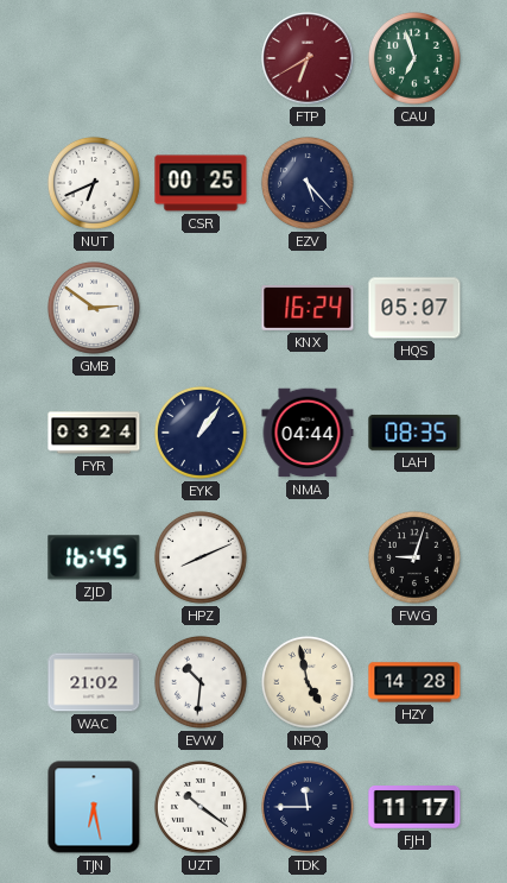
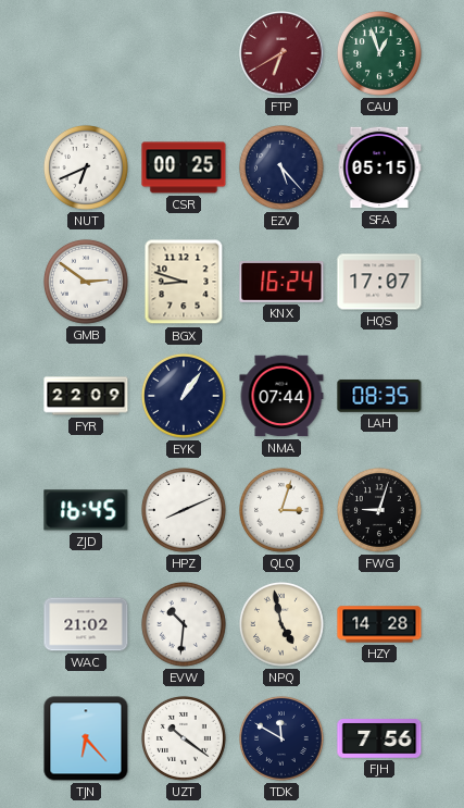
CAU: 6:57 -> 12:57 (379, 53)
SFA: none -> 05:15 (379, 167)
BGX: none -> 8:48 (184, 282)
HQS: 05:07 -> 17:07 (379, 282)
FYR: 03:24 -> 22:09 (86, 396)
NMA: 04:44 -> 07:44 (281, 396)
QLQ: none -> 3:03 (281, 510)
TJN: 6:28 -> 6:23 (86, 738)
TDK: 11:45 -> 11:50 (281, 738)
FJH: 11:17 -> 7:56 (379, 738)
